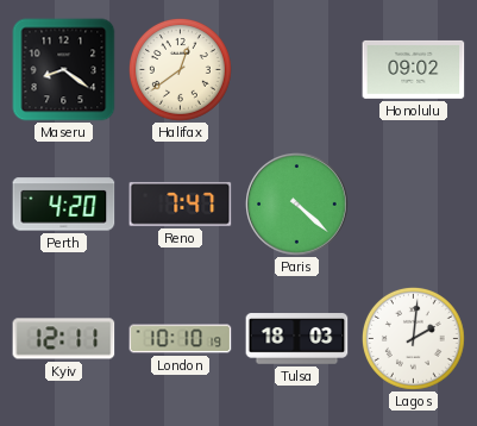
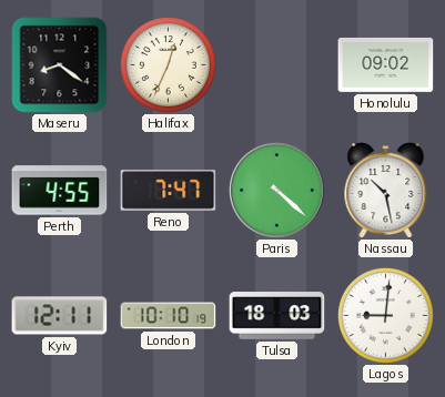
Halifax: 12:39 -> 12:34 (168, 64)
Perth: 4:20 -> 4:55 (60, 191)
Nassau: none -> 10:28 (386, 191)
Lagos: 2:01 -> 9:01 (385, 315)
